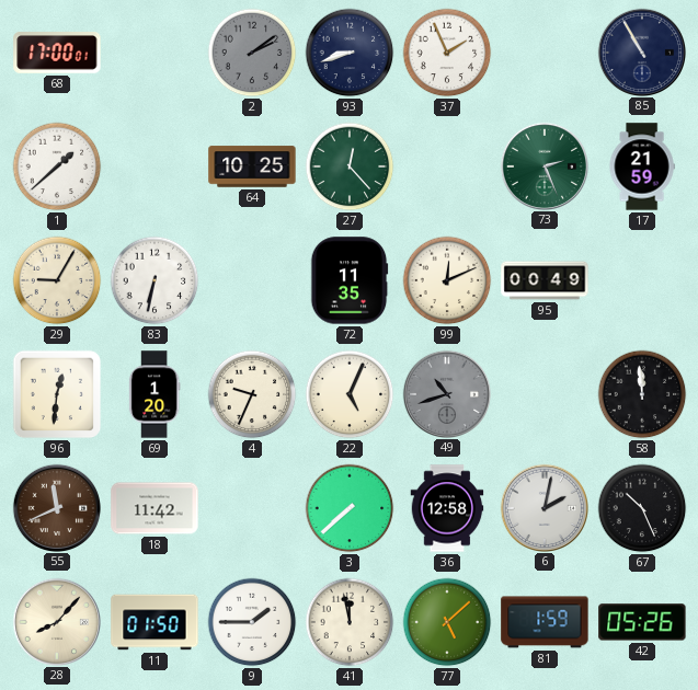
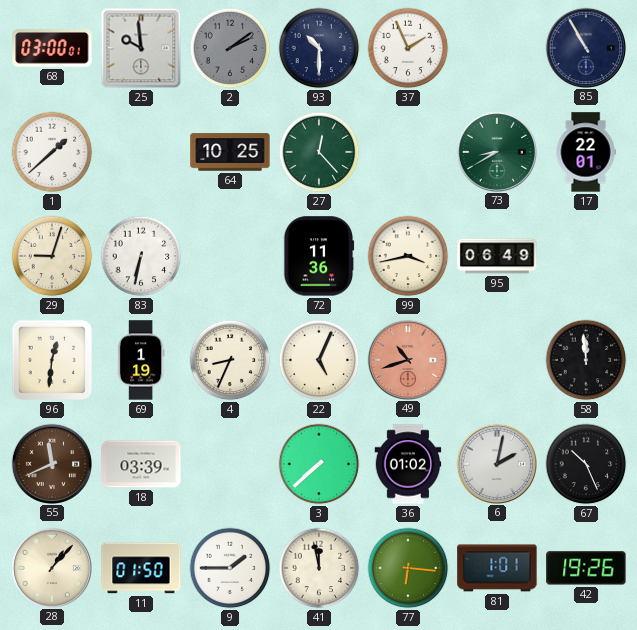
68: 17:00 -> 03:00 (52, 49)
25: none -> 9:59 (141, 48)
93: 8:42 -> 10:30 (319, 48)
73: 2:26 -> 8:40 (496, 151)
17: 21:59 -> 22:01 (586, 152)
29: 9:05 -> 9:03 (52, 256)
72: 11:35 -> 11:36 (319, 256)
99: 12:11 -> 3:43 (408, 256)
95: 00:49 -> 06:49 (497, 256)
69: 1:20 -> 1:19 (141, 360)
4: 9:34 -> 8:34 (230, 360)
49 dial: grey -> salmon (407, 359)
18: 11:42 -> 03:39 (141, 464)
36: 12:58 -> 01:02 (408, 464)
28: 8:07 -> 1:07 (51, 567)
77: 5:08 -> 6:16 (408, 568)
81: 1:59 -> 1:01 (497, 568)
42: 05:26 -> 19:26 (586, 568)
